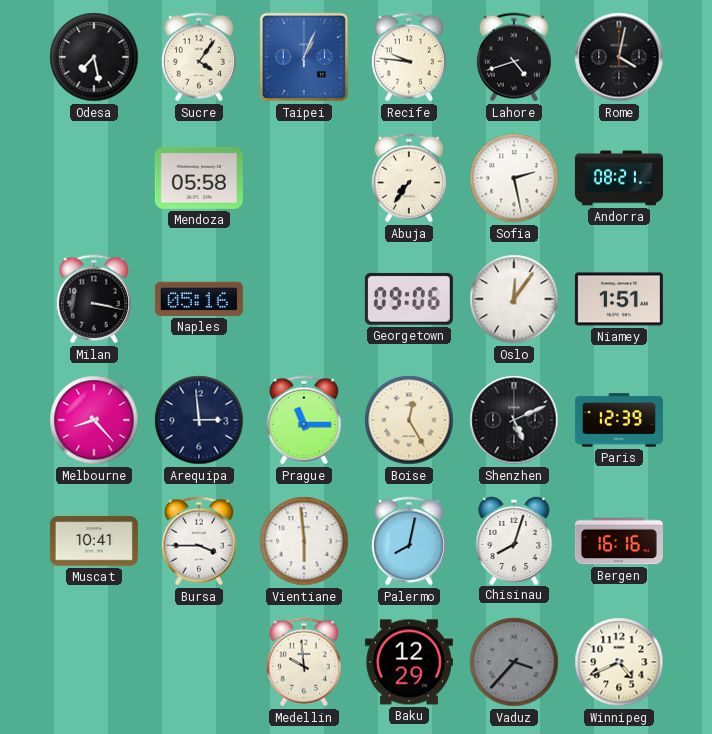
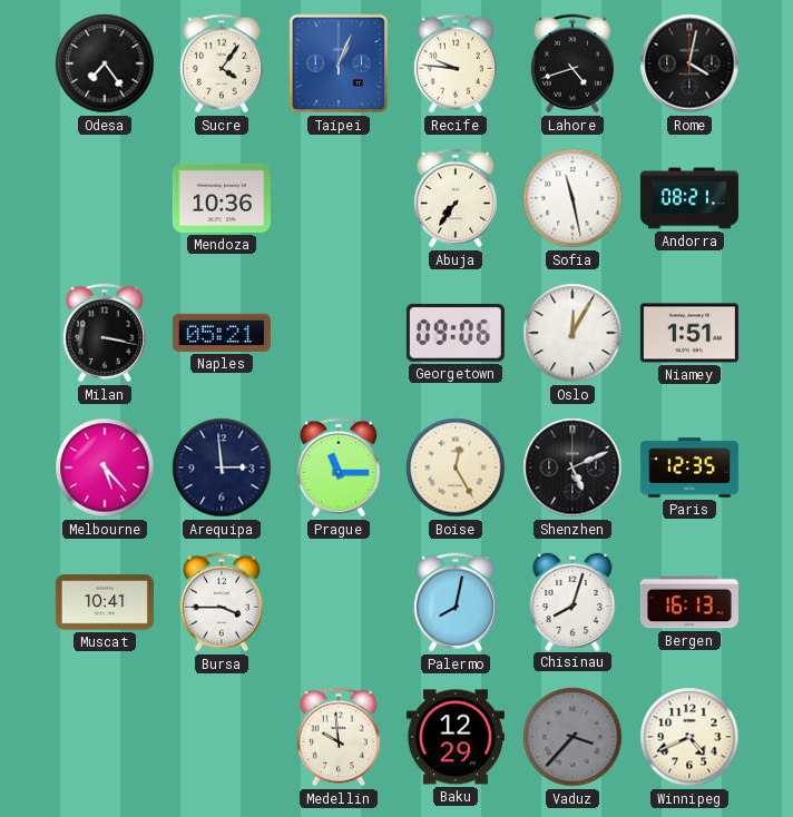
Odesa: 7:28 -> 7:24 (105, 63)
Mendoza: 05:58 -> 10:36 (222, 198)
Sofia: 2:28 -> 11:28 (572, 198)
Naples: 05:16 -> 05:21 (222, 333)
Oslo: 12:06 -> 12:05 (572, 333)
Melbourne: 8:23 -> 5:23 (105, 467)
Paris: 12:39 -> 12:35 (689, 467)
Vientiane: 5:59 -> none (304, 541)
Bergen: 16:16 -> 16:13 (689, 602)
